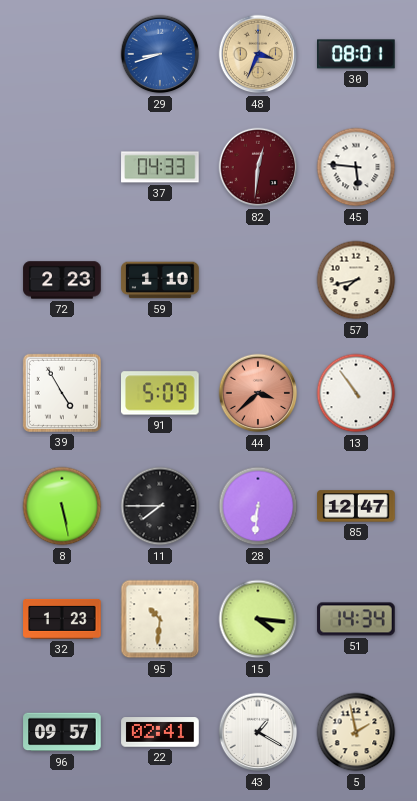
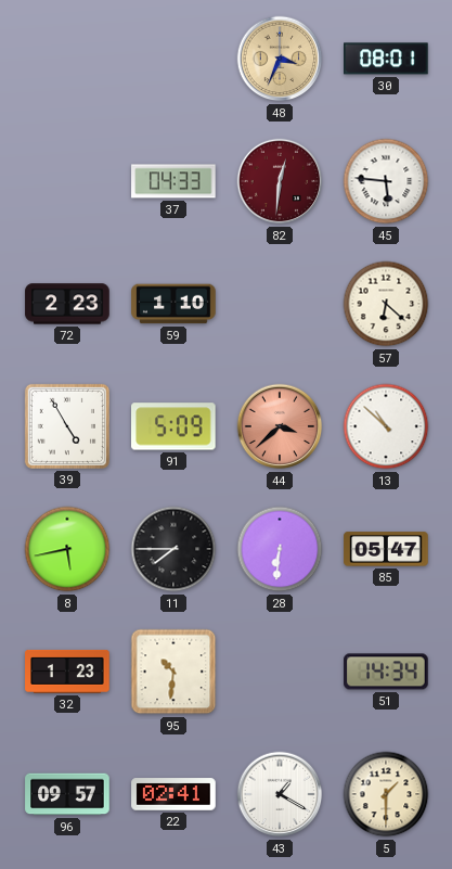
29: 8:42 -> none (160, 54)
57: 7:43 -> 6:22 (386, 304)
13: 10:54 -> 10:52 (386, 426)
8: 5:28 -> 5:43 (67, 549)
85: 12:47 -> 05:47 (386, 549)
15: 4:16 -> none (258, 619)
5: 1:58 -> 1:30 (386, 794)
